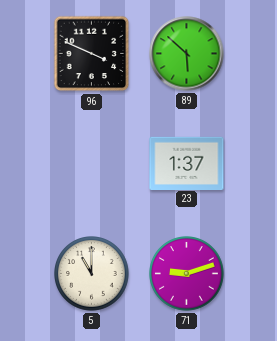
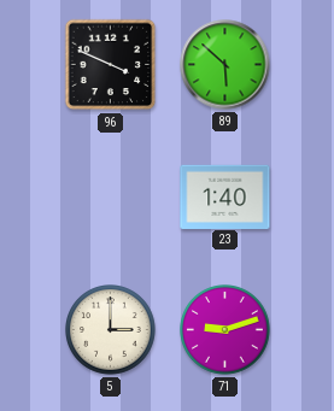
23: 1:37 -> 1:40 (225, 196)
5: 11:00 -> 3:00 (111, 330)
